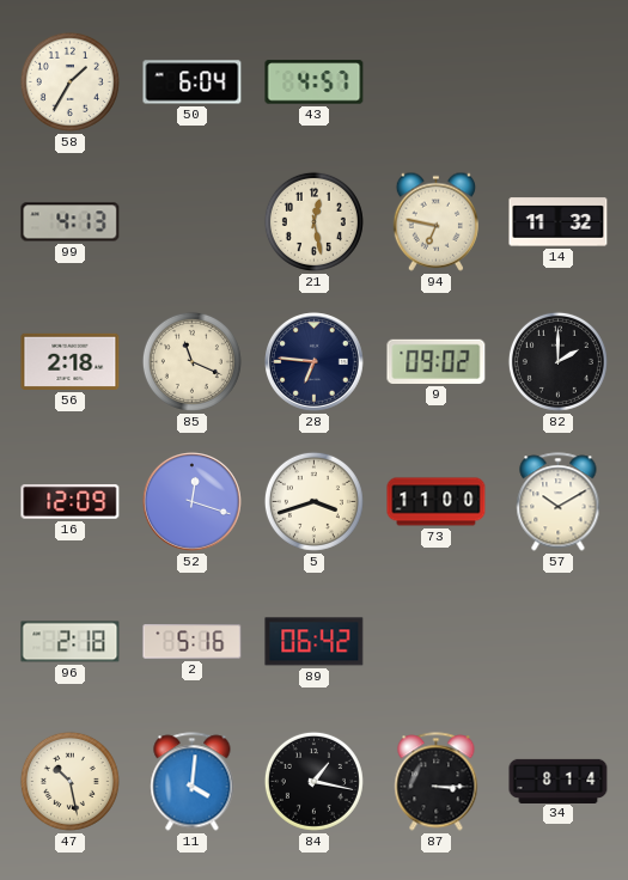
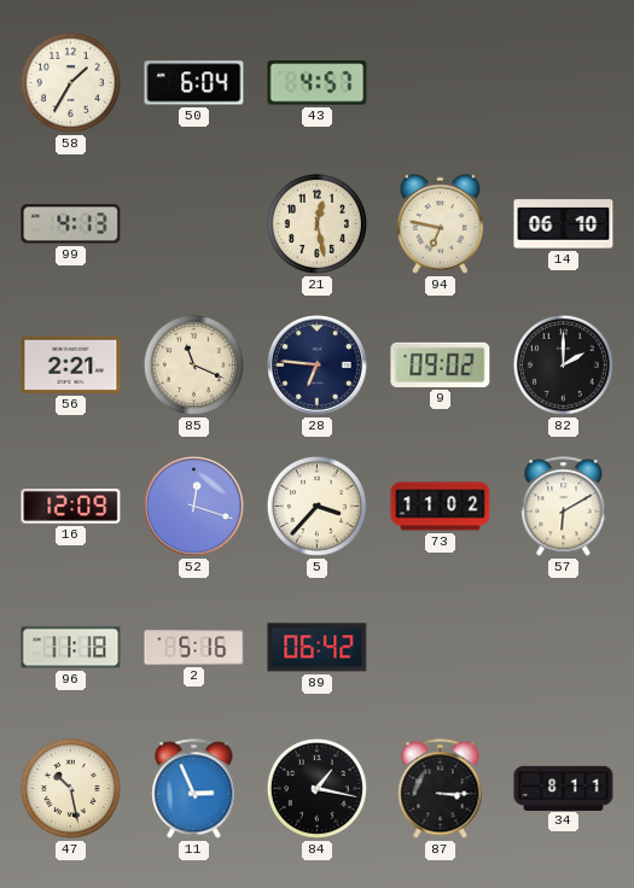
14: 11:32 -> 06:10 (564, 224)
56: 2:18 -> 2:21 (71, 364)
5: 3:42 -> 3:37 (316, 506)
73: 11:00 -> 11:02 (441, 507)
57: 10:10 -> 6:10 (564, 507)
96: 2:18 -> 11:18 (71, 648)
11: 4:01 -> 2:56 (194, 789)
34: 8:14 -> 8:11 (564, 788)
